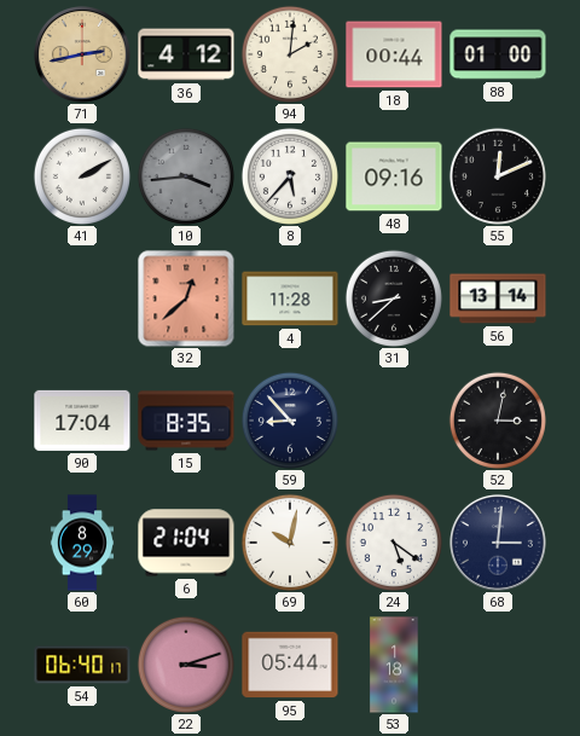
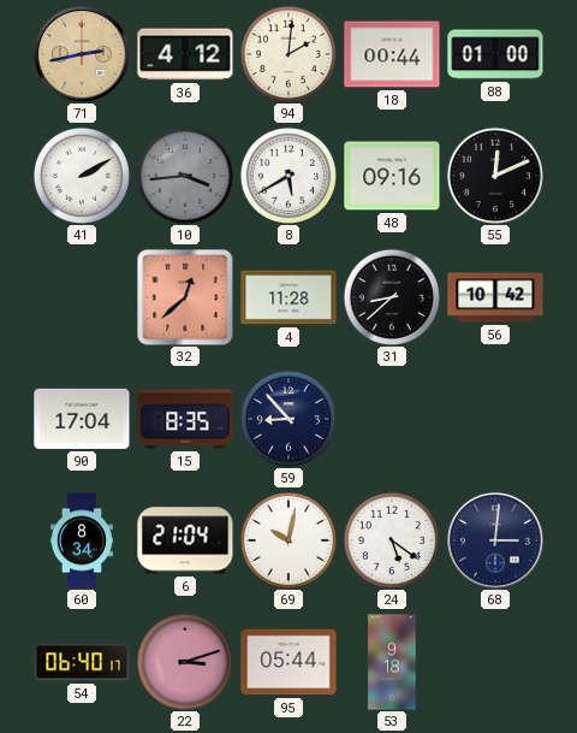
8: 5:37 -> 5:40 (288, 176)
56: 13:14 -> 10:42 (495, 297)
52: 3:02 -> none (498, 421)
60: 8:29 -> 8:34 (81, 540)
53: 1:18 -> 9:18 (392, 662)
